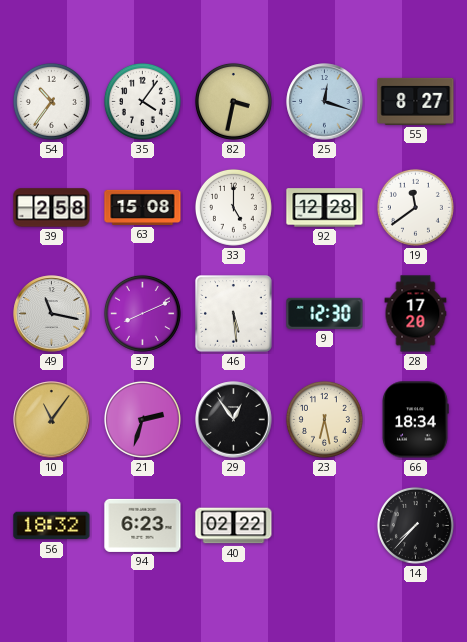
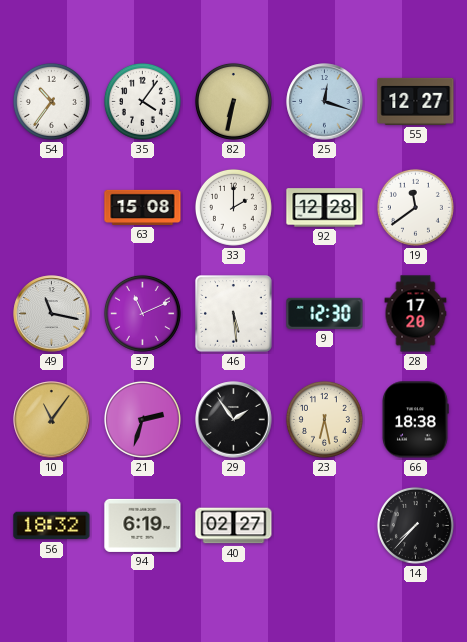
82: 3:32 -> 6:32 (233, 101)
55: 8:27 -> 12:27 (416, 101)
39: 2:58 -> none (52, 208)
33: 5:00 -> 2:00 (233, 207)
37: 8:11 -> 11:11 (142, 313)
29: 12:54 -> 1:54 (234, 420)
66: 18:34 -> 18:38 (415, 420)
94: 6:23 -> 6:19 (143, 525)
40: 02:22 -> 02:27 (234, 526)
